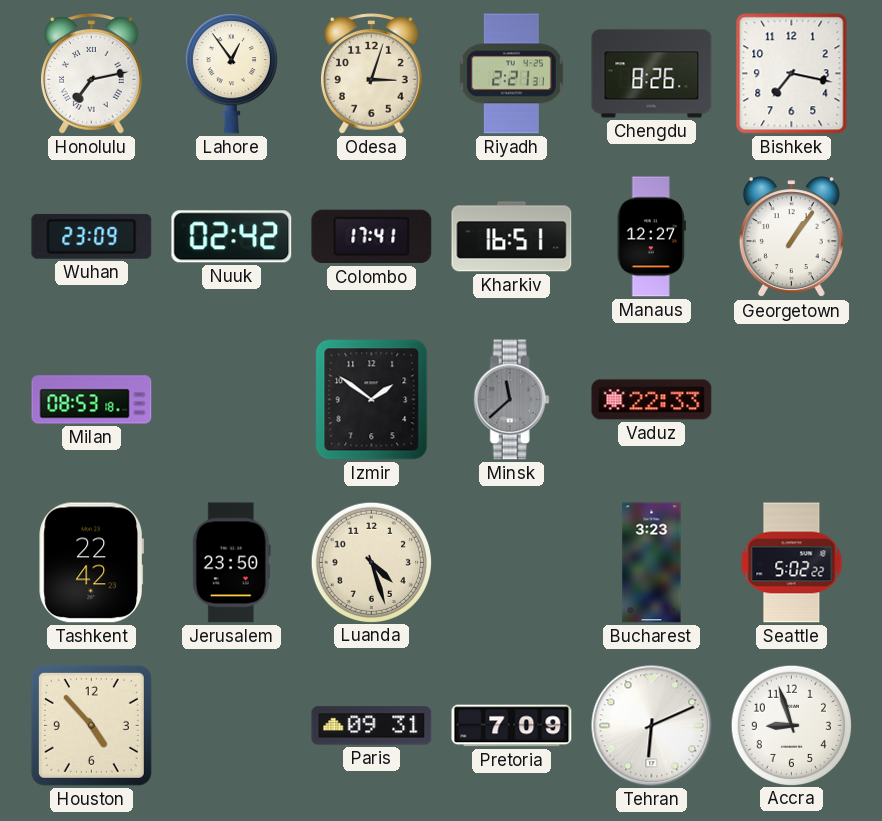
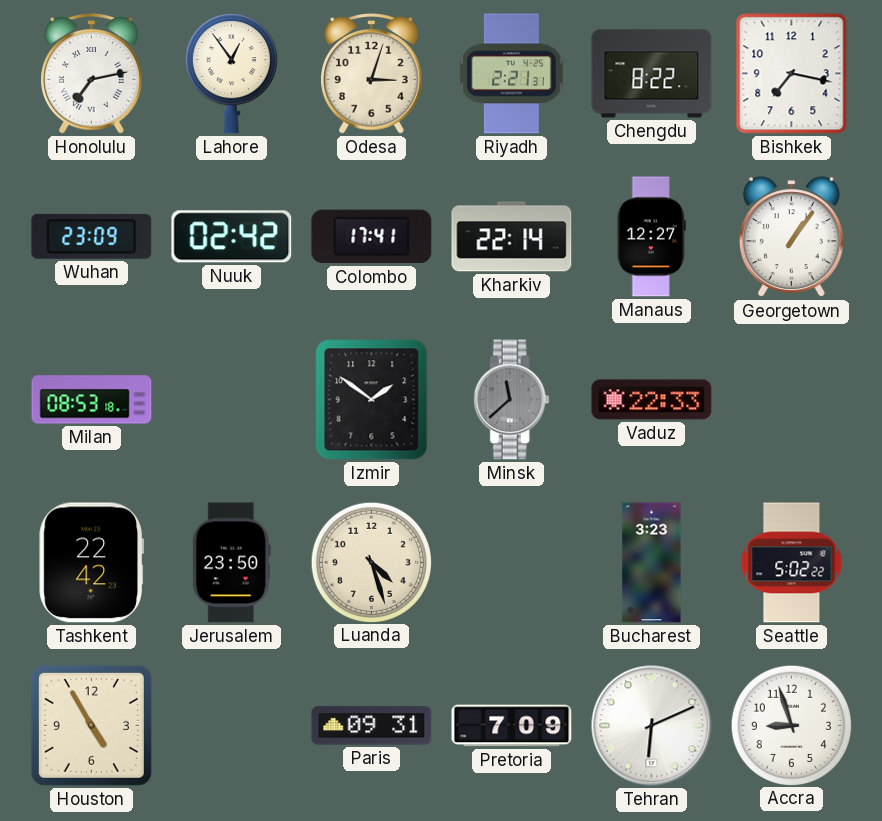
Chengdu: 8:26 -> 8:22 (652, 74)
Kharkiv: 16:51 -> 22:14 (512, 237)
Houston: 4:53 -> 4:55 (91, 725)
